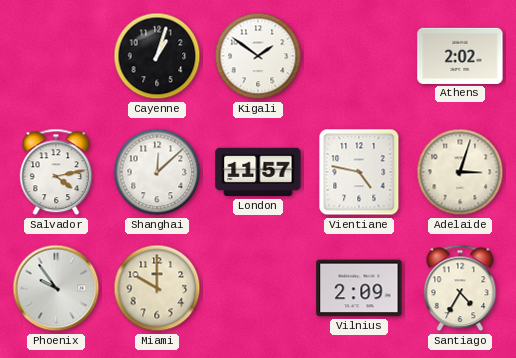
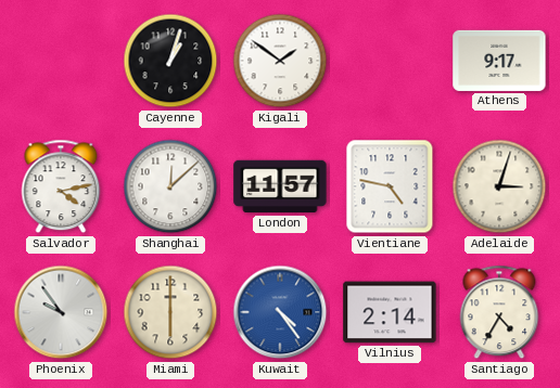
Athens: 2:02 -> 9:17 (499, 61)
Miami: 10:00 -> 6:00 (170, 312)
Kuwait: none -> 4:24 (280, 312)
Vilnius: 2:09 -> 2:14 (390, 312)
